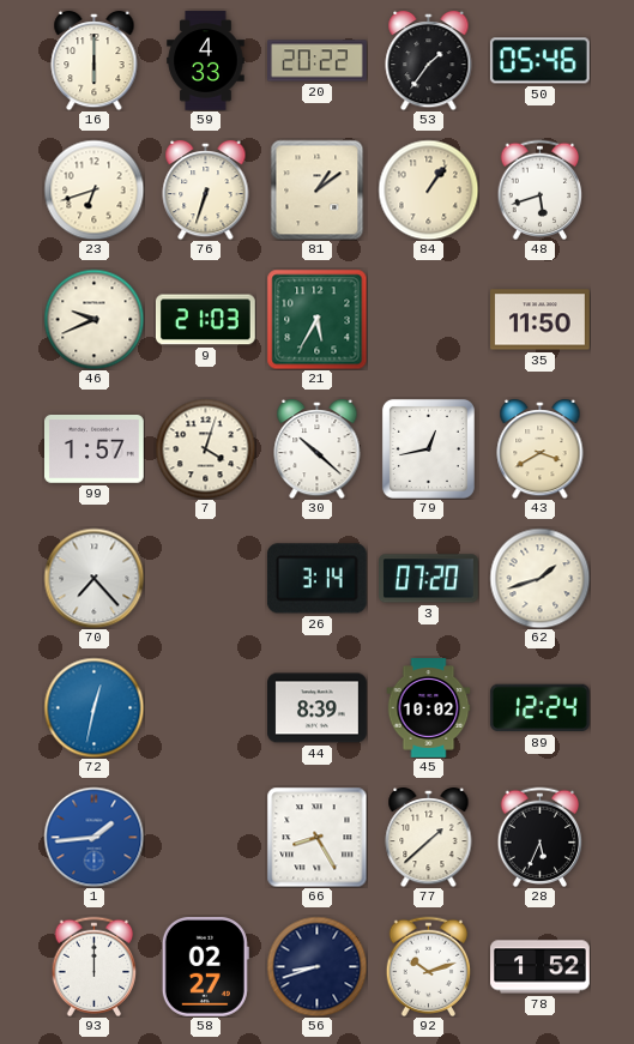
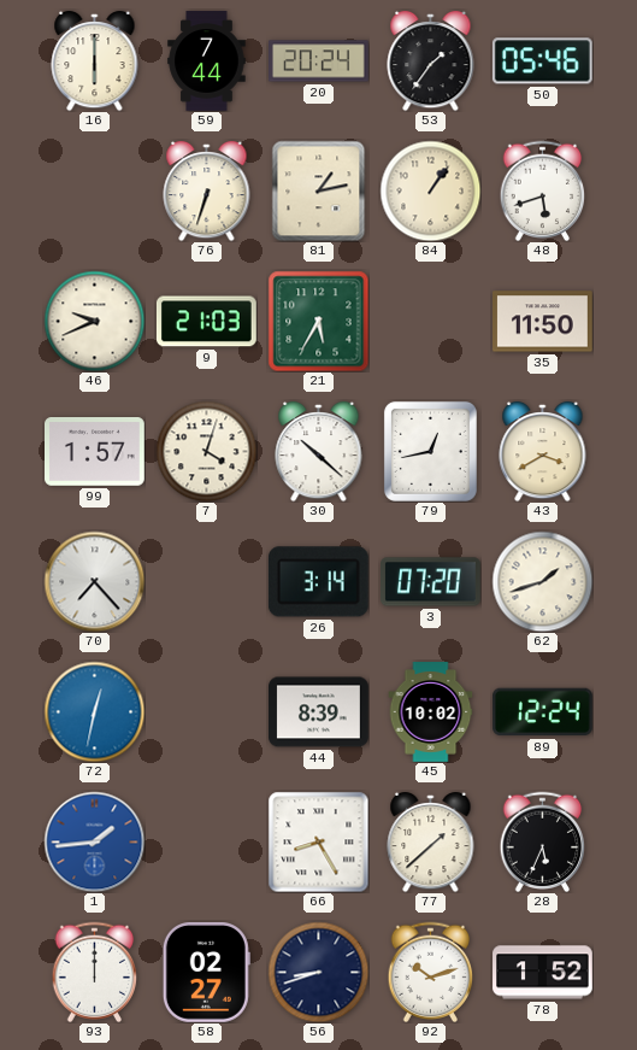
59: 4:33 -> 7:44 (207, 61)
20: 20:22 -> 20:24 (319, 61)
23: 6:42 -> none (93, 189)
81: 1:09 -> 1:13 (319, 190)
